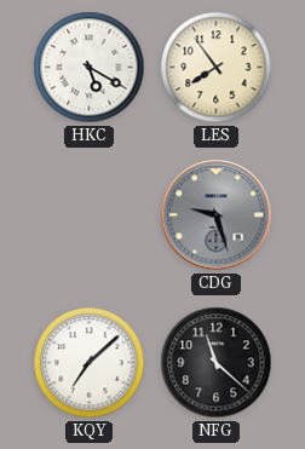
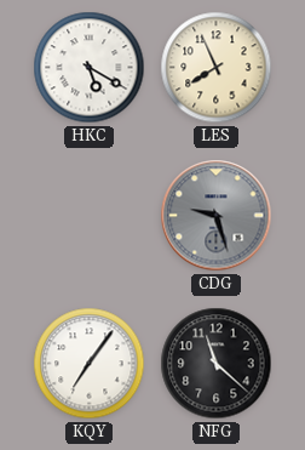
LES: 7:54 -> 7:56 (217, 68)
KQY: 7:08 -> 7:06 (90, 364)
